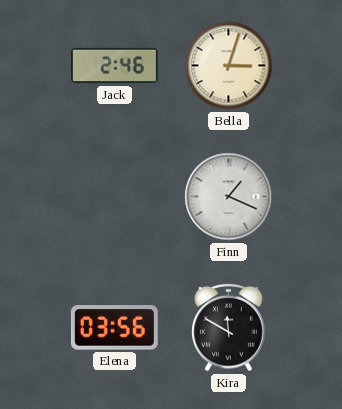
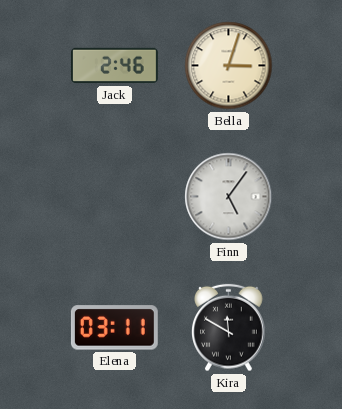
Finn: 1:19 -> 5:06 (229, 197)
Elena: 03:56 -> 03:11 (114, 328)
